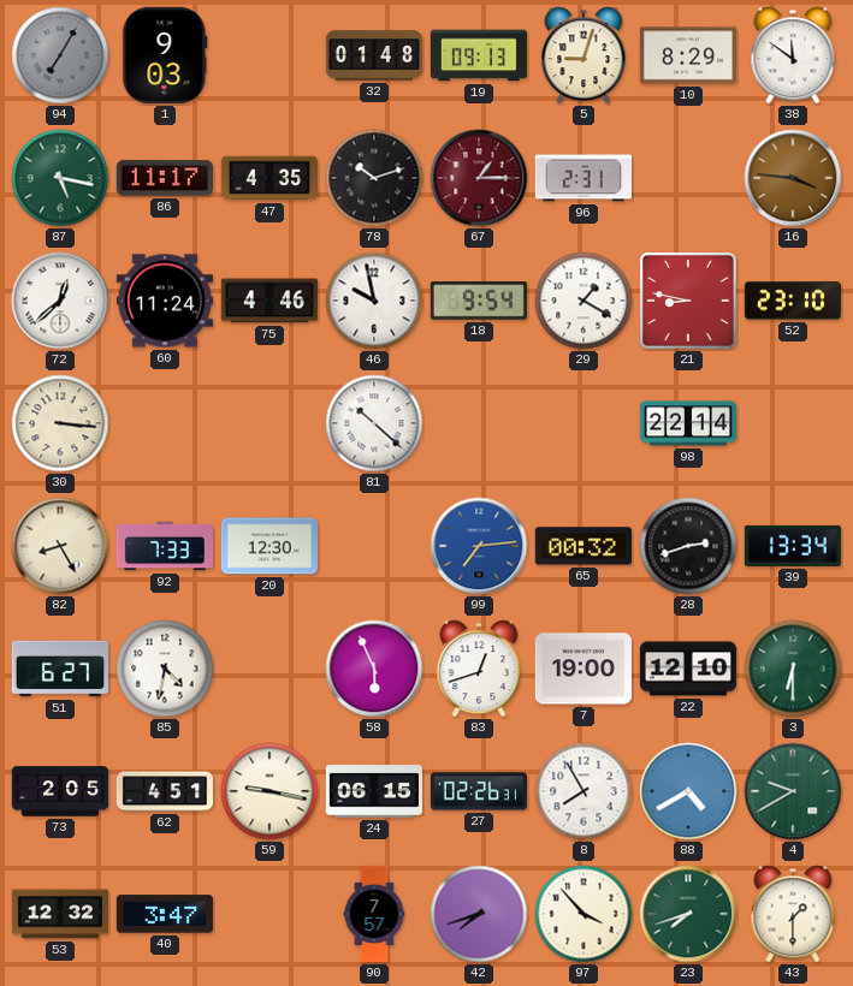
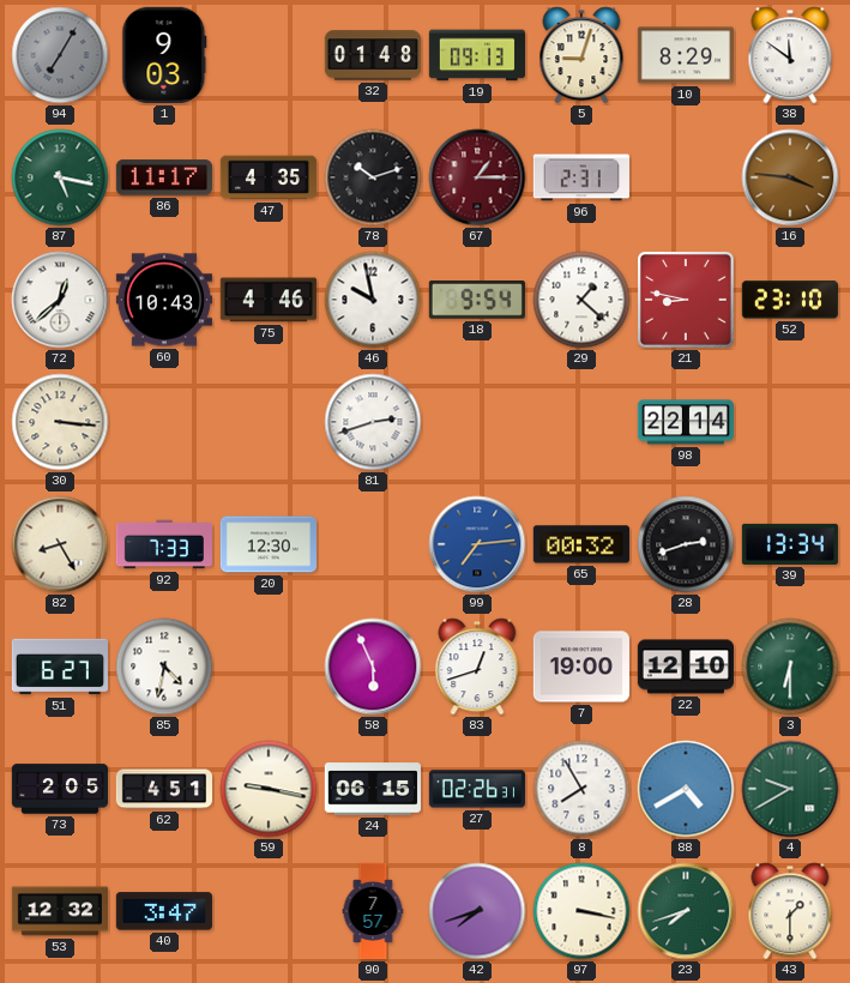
60: 11:24 -> 10:43 (164, 300)
29: 1:20 -> 1:22 (581, 300)
81: 10:22 -> 2:42 (373, 422)
97: 3:53 -> 3:17 (581, 911)
